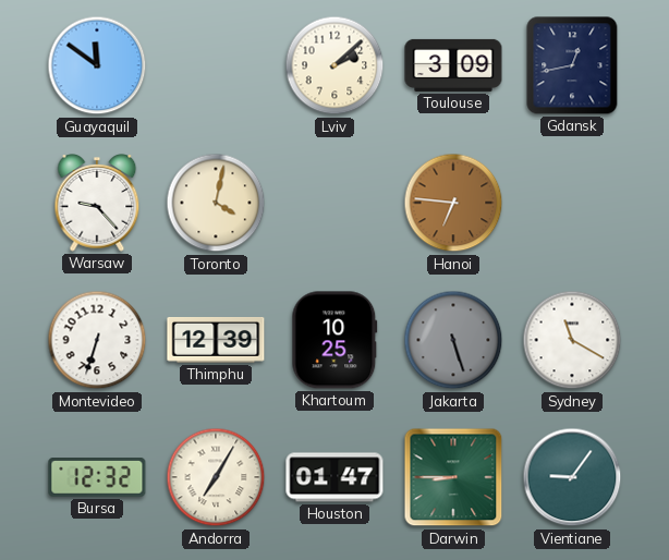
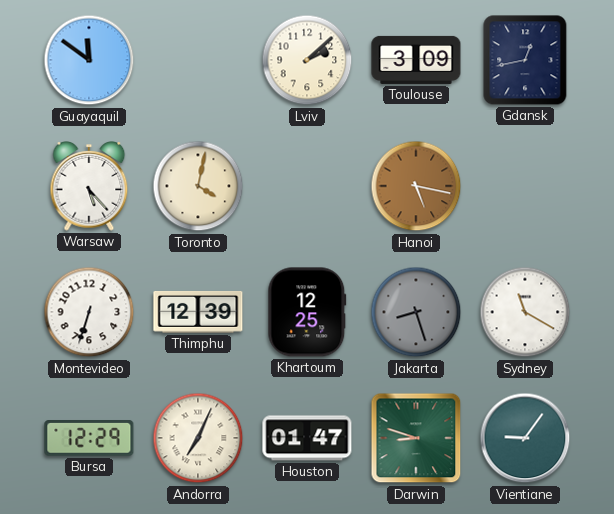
Warsaw: 9:23 -> 5:23 (89, 187)
Hanoi: 6:46 -> 5:17 (416, 186)
Khartoum: 10:25 -> 12:25 (307, 312)
Jakarta: 5:27 -> 8:27 (416, 312)
Bursa: 12:32 -> 12:29 (89, 439)
Andorra: 7:05 -> 7:04 (198, 438)
Darwin: 8:45 -> 8:48 (416, 438)
